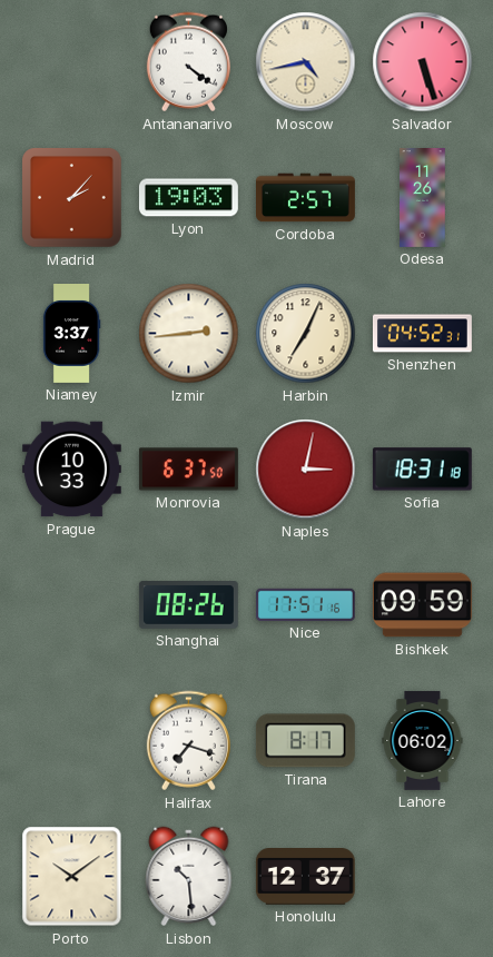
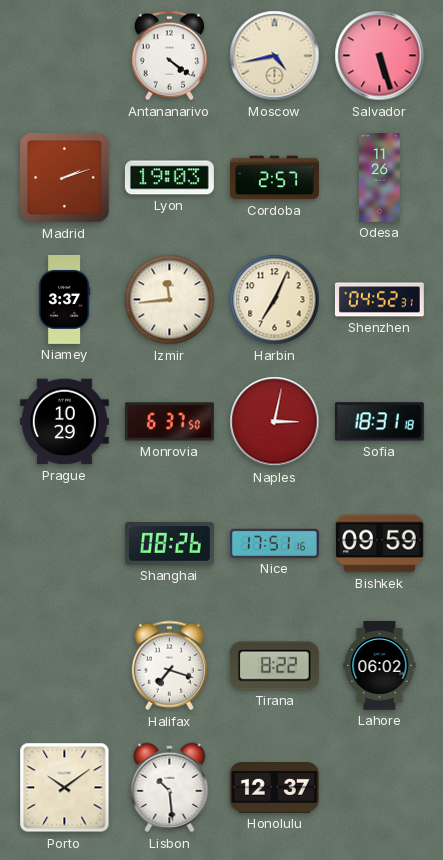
Madrid: 2:07 -> 2:12 (65, 178)
Izmir: 2:44 -> 11:44 (170, 300)
Prague: 10:33 -> 10:29 (64, 422)
Tirana: 8:17 -> 8:22 (274, 666)
